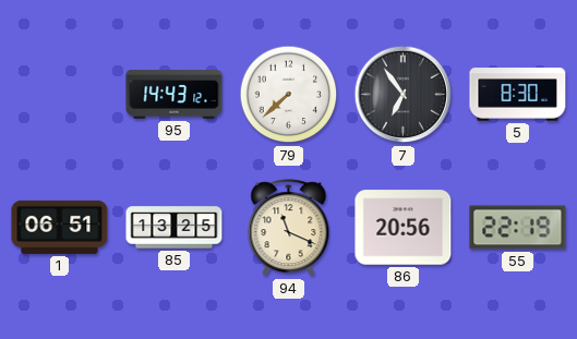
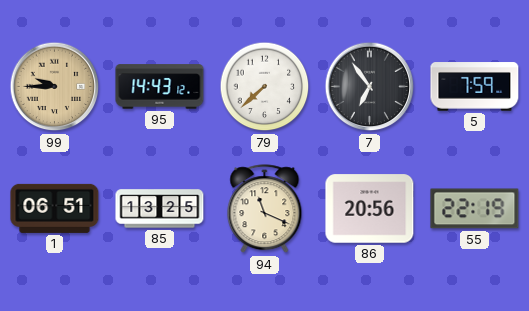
99: none -> 9:45 (55, 87)
5: 8:30 -> 7:59 (475, 87)
